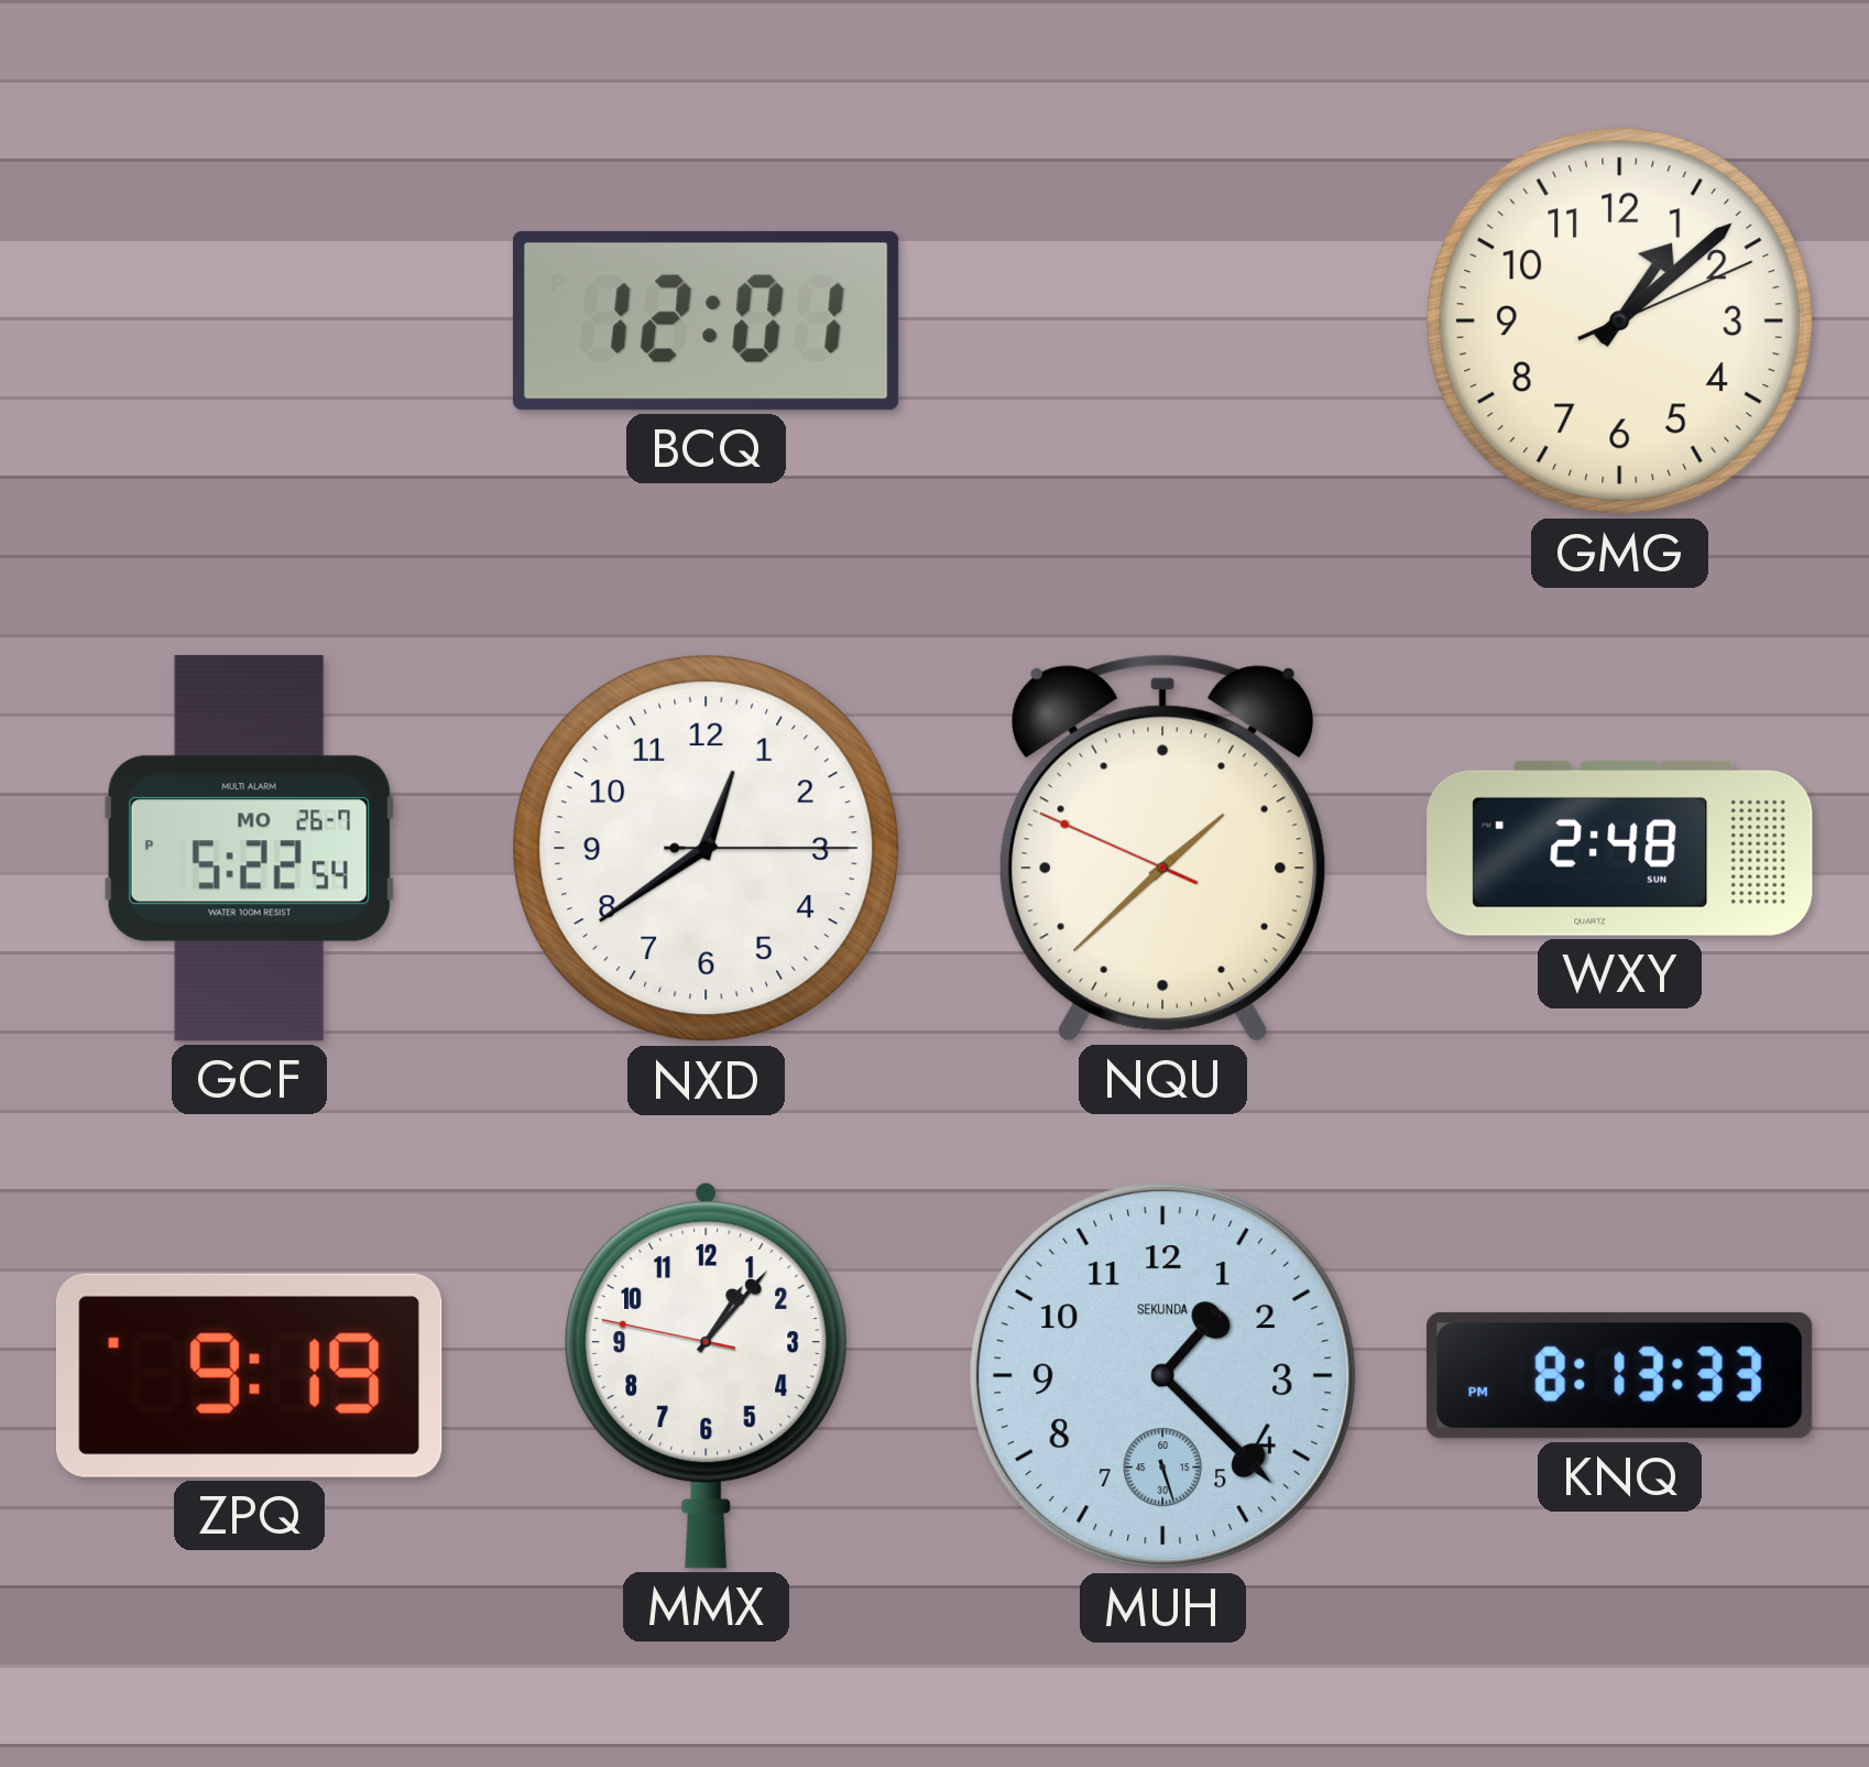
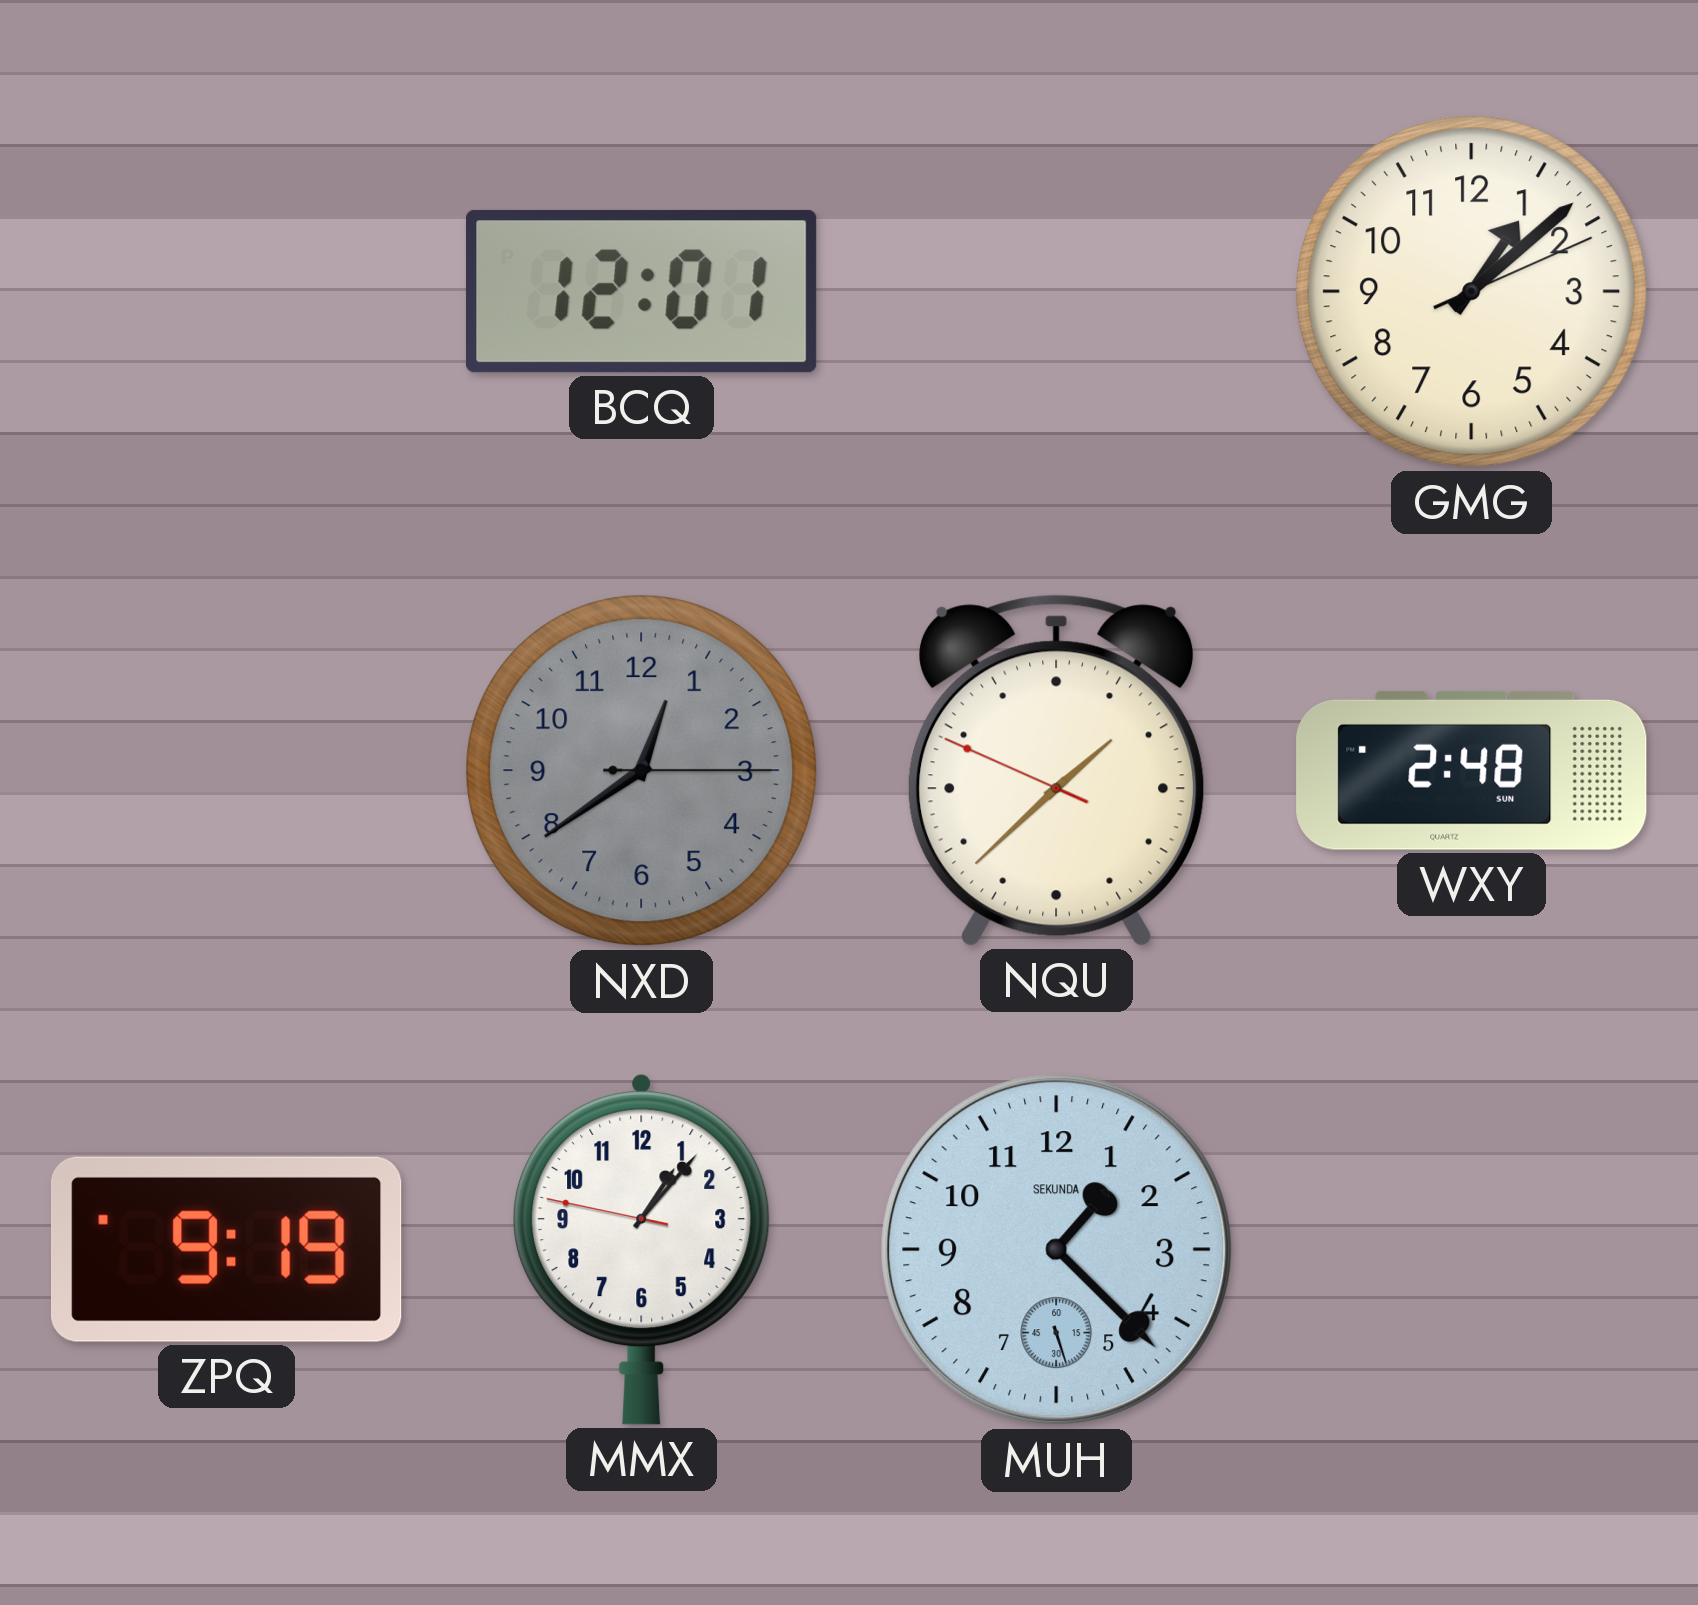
GCF: 5:22 -> none (249, 849)
NXD dial: white -> grey (642, 771)
KNQ: 8:13 -> none (1619, 1375)
